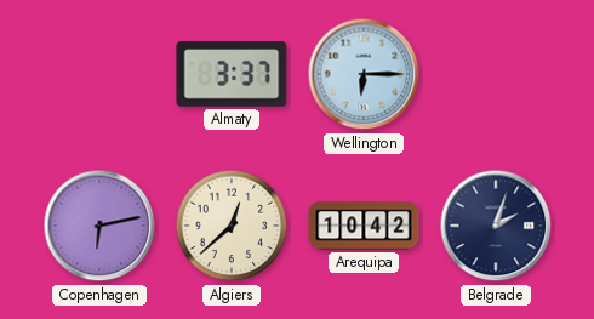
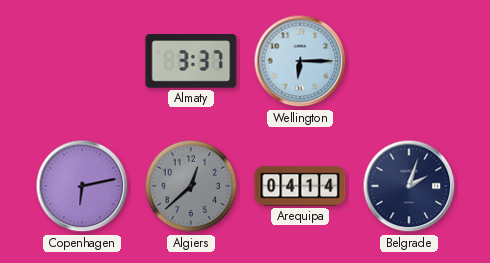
Algiers dial: cream -> grey (191, 186)
Arequipa: 10:42 -> 04:14 (300, 186)
